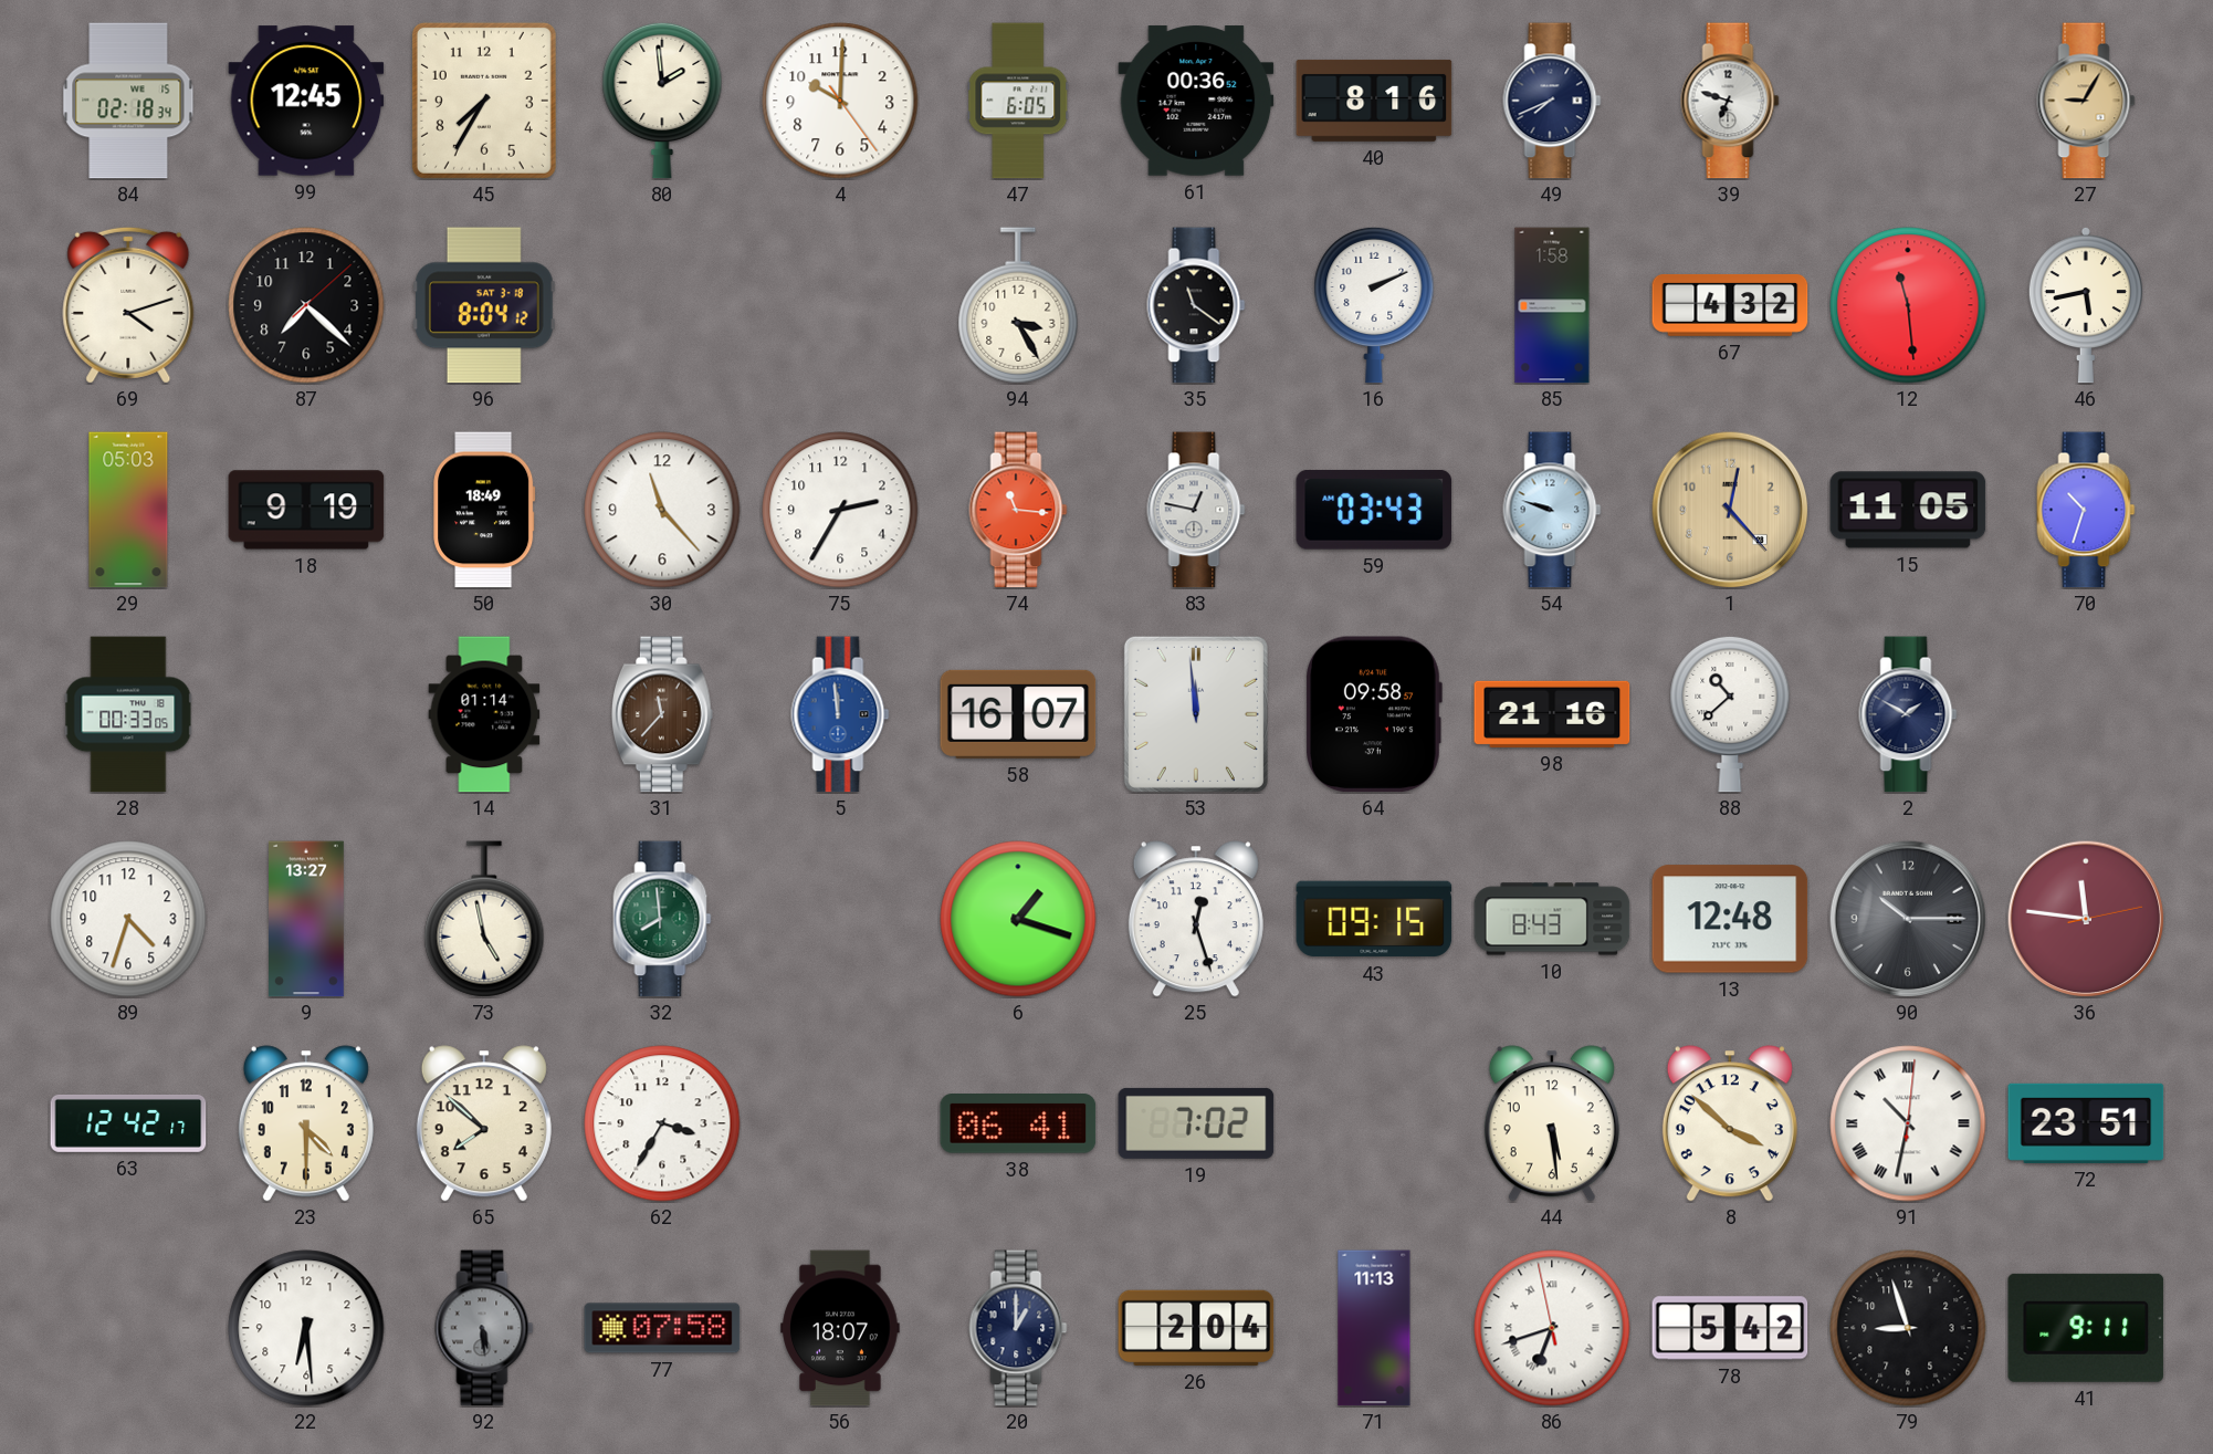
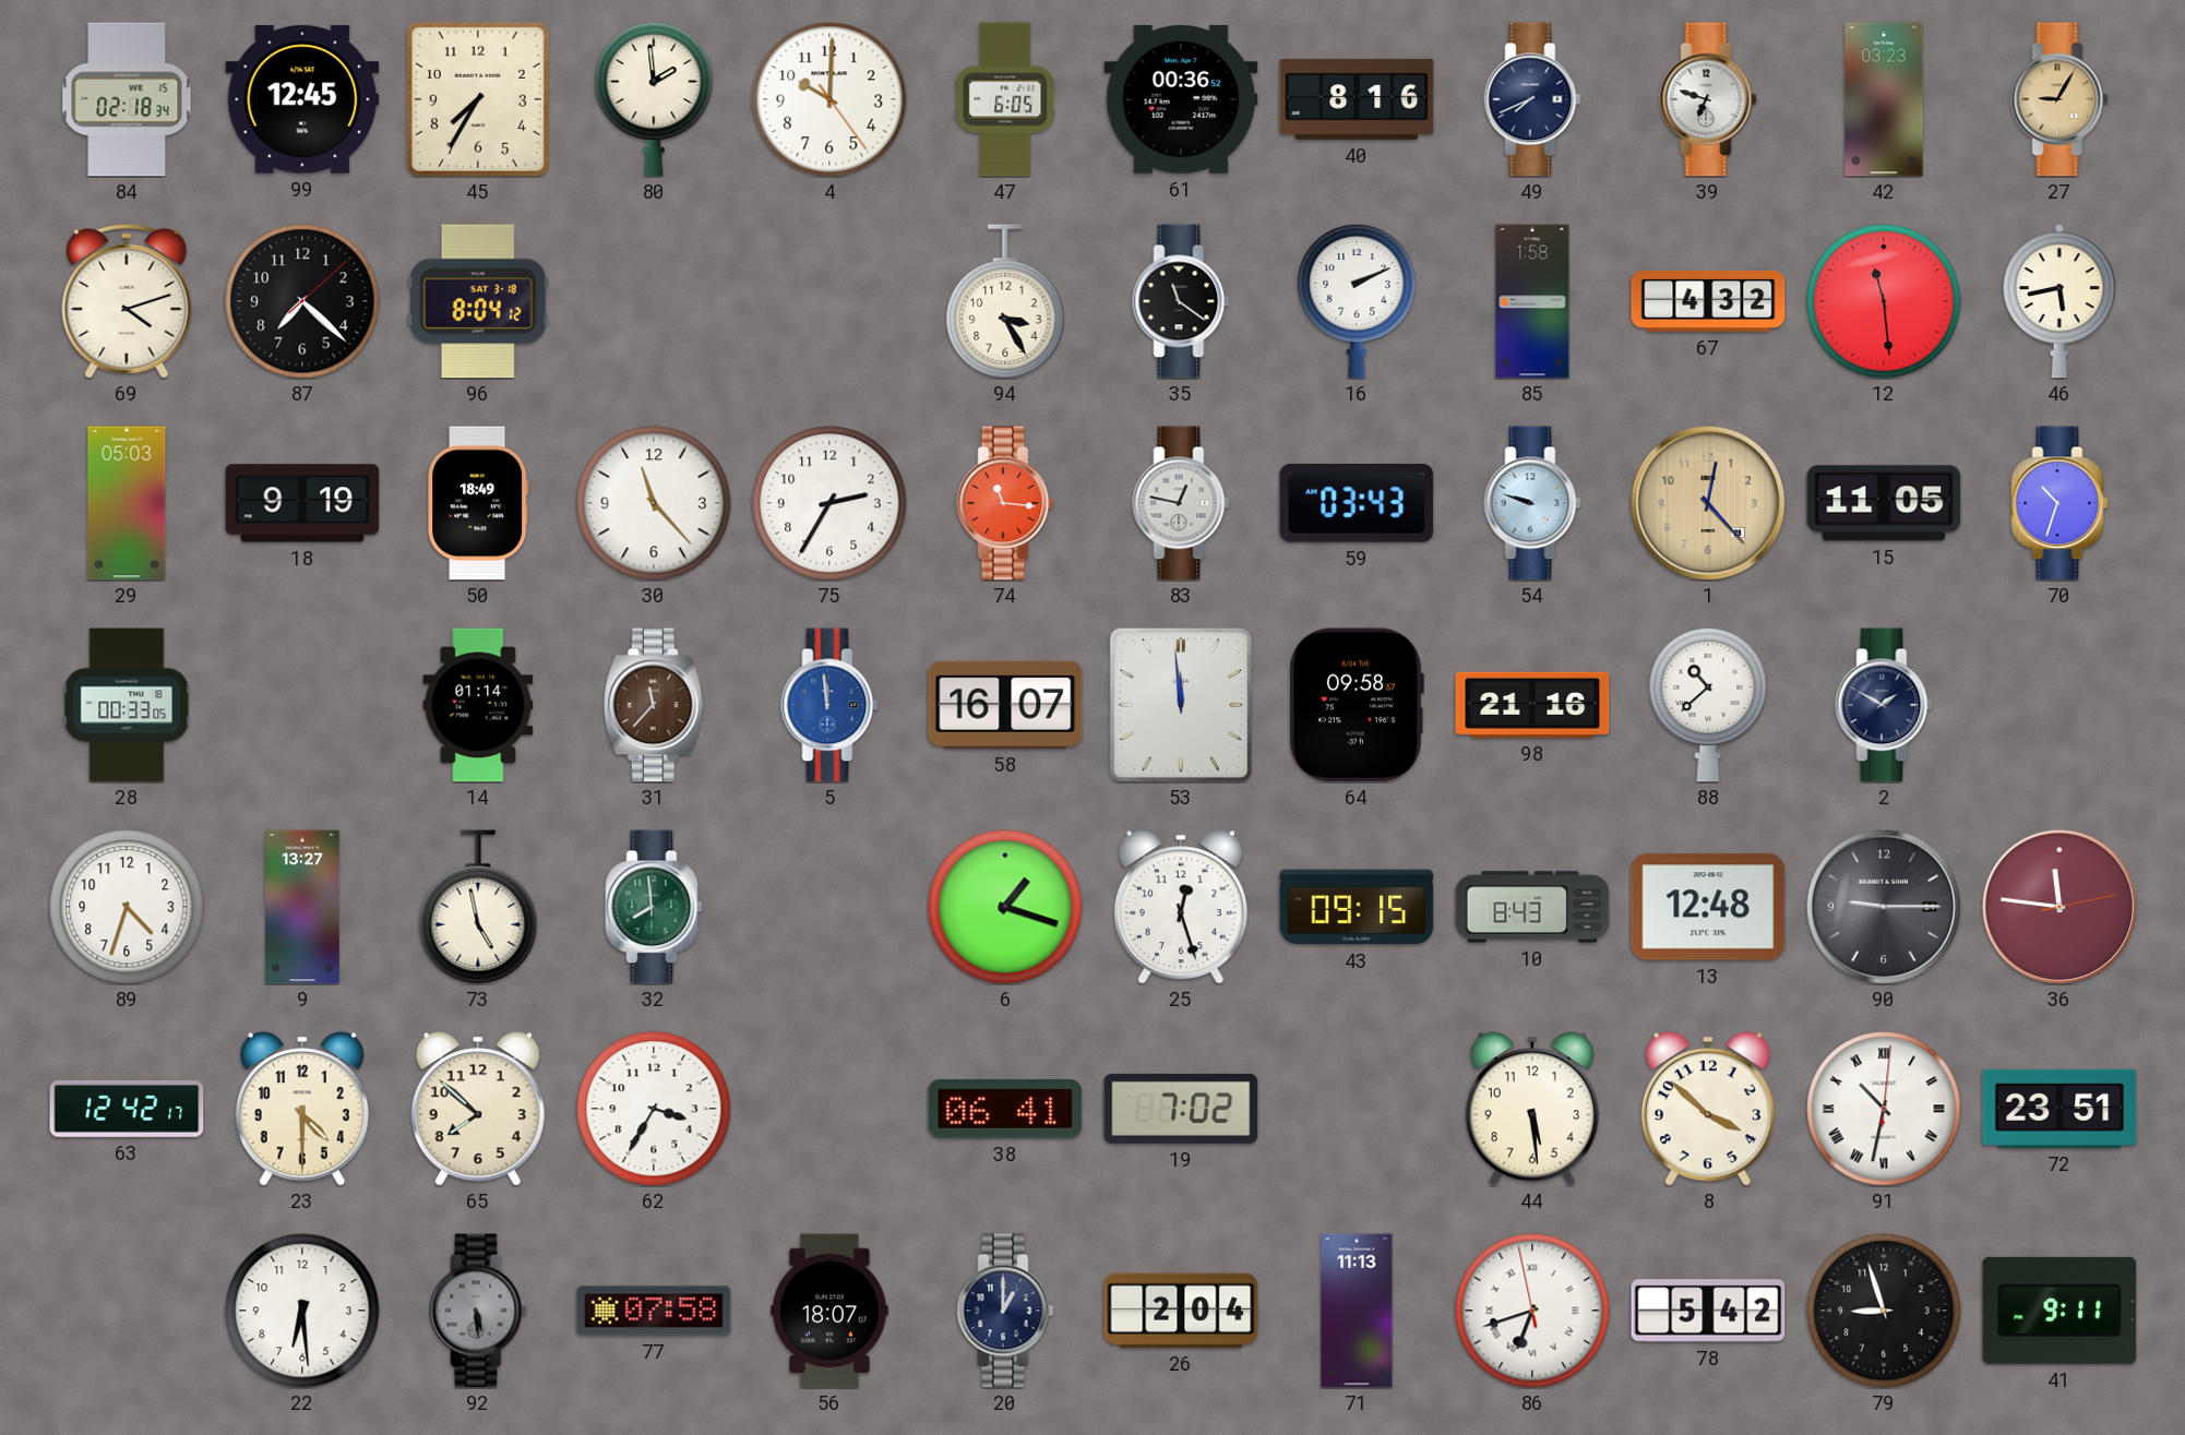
42: none -> 03:23 (1884, 99)
90: 10:15 -> 9:15 (1884, 907)
